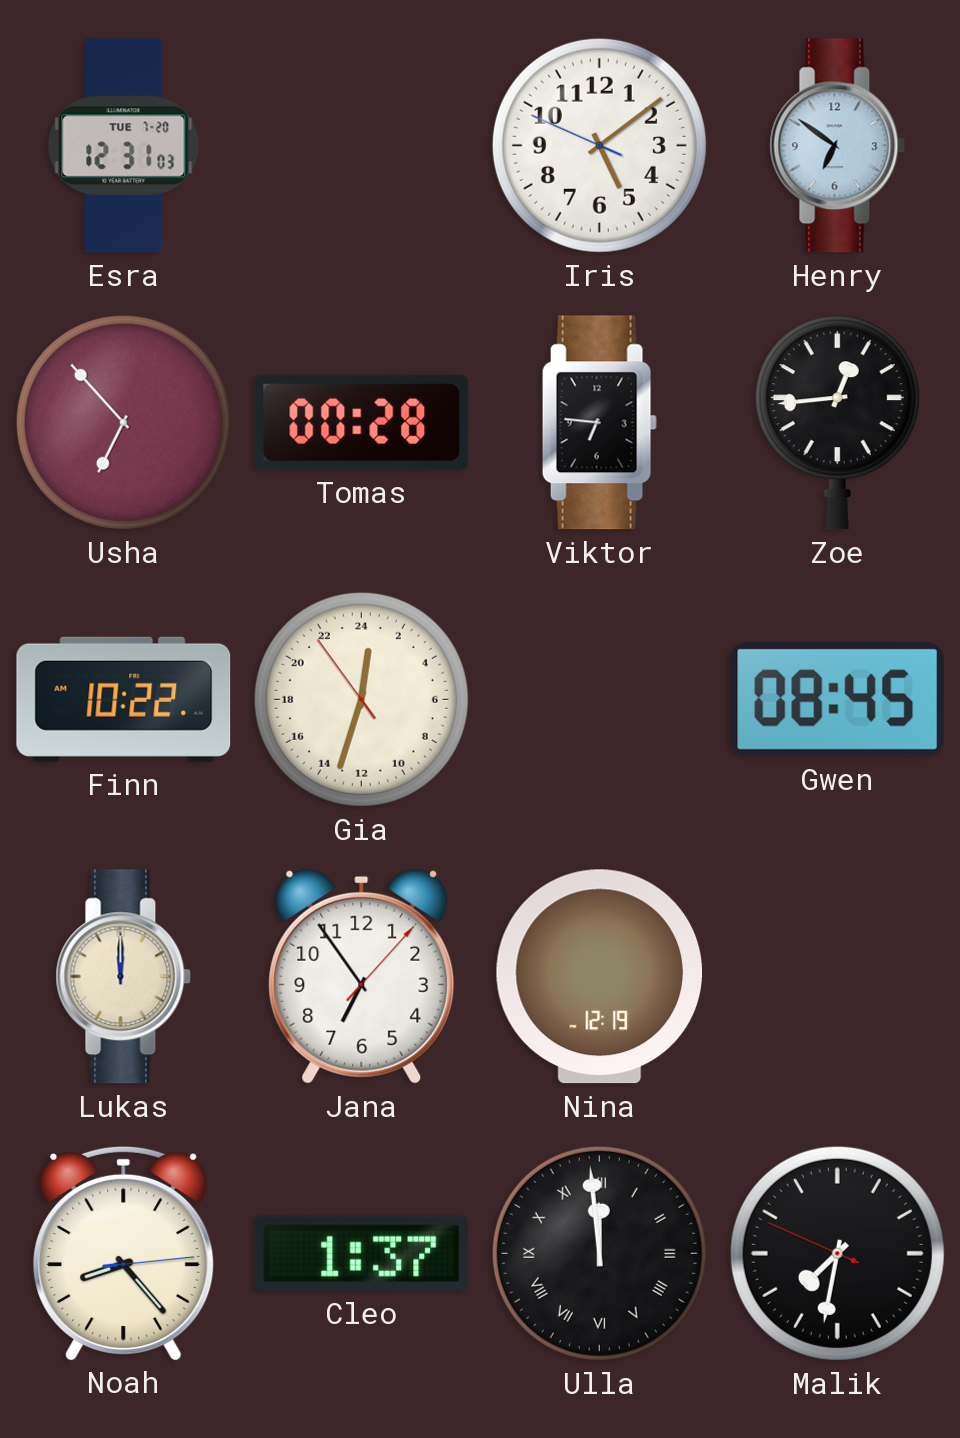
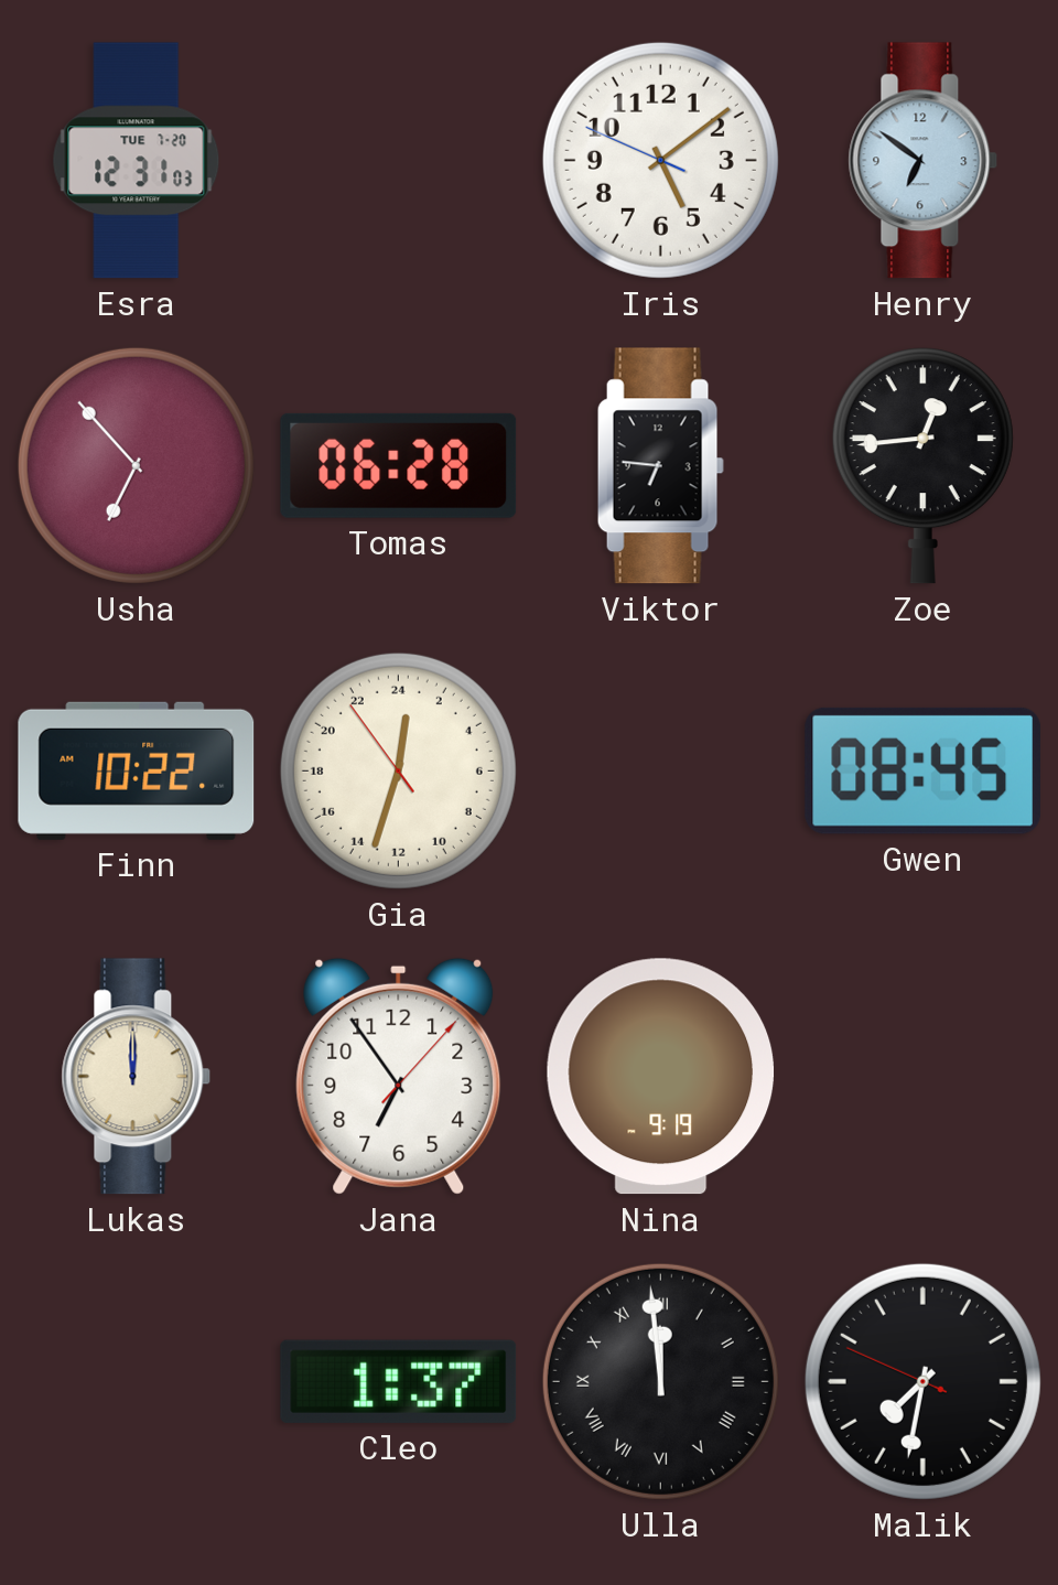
Tomas: 00:28 -> 06:28 (399, 465)
Nina: 12:19 -> 9:19 (661, 1077)
Noah: 8:23 -> none (124, 1253)
